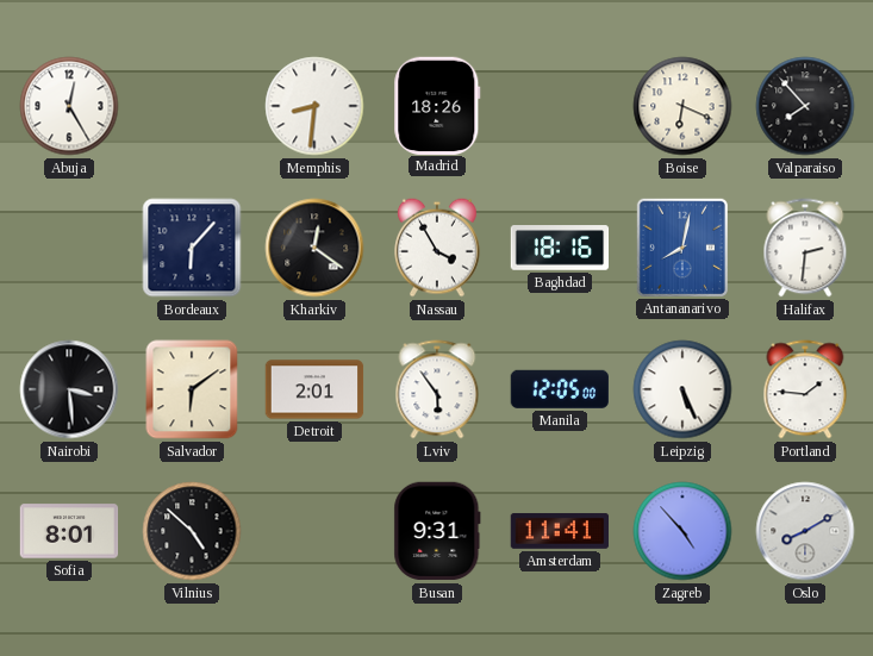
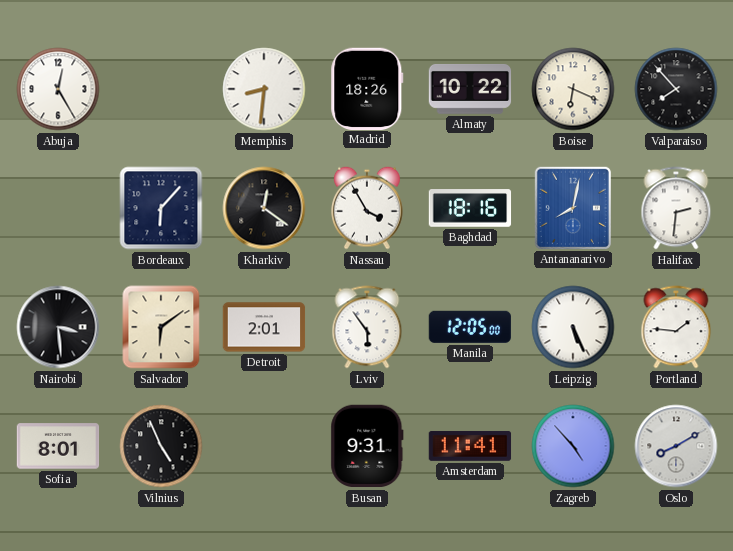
Almaty: none -> 10:22 (470, 89)
Vilnius: 4:52 -> 4:56 (161, 446)
